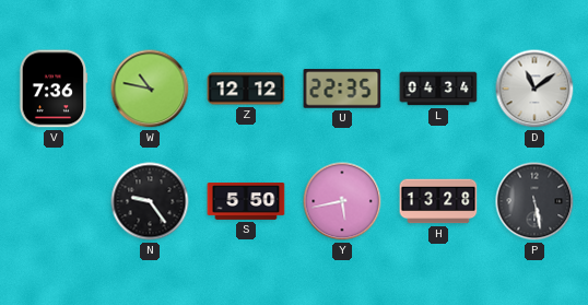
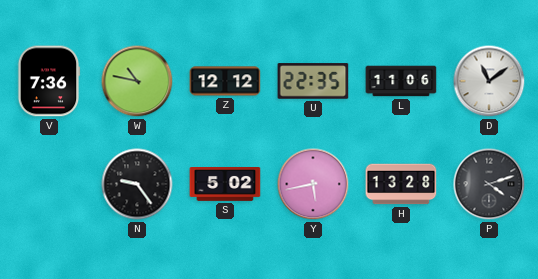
L: 04:34 -> 11:06 (401, 81)
S: 5:50 -> 5:02 (225, 185)
P: 5:28 -> 4:12 (489, 184)
